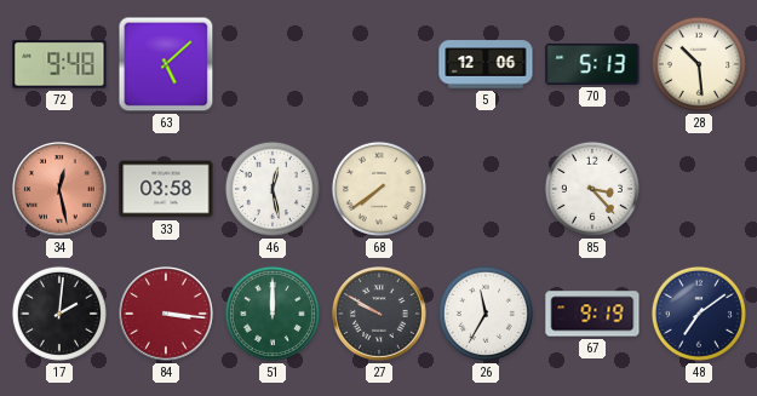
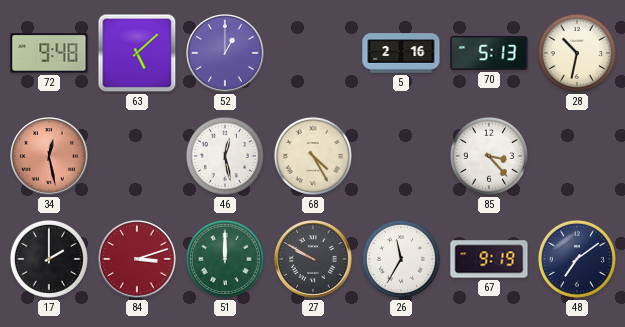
52: none -> 1:00 (225, 53)
5: 12:06 -> 2:16 (401, 53)
28: 10:29 -> 10:32 (577, 53)
33: 03:58 -> none (166, 189)
68: 7:39 -> 4:25 (313, 156)
17: 2:01 -> 2:00 (49, 259)
84: 3:16 -> 3:12 (137, 259)
